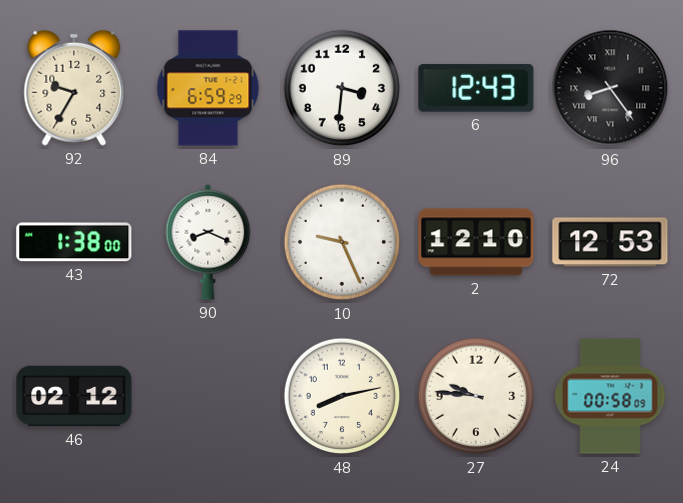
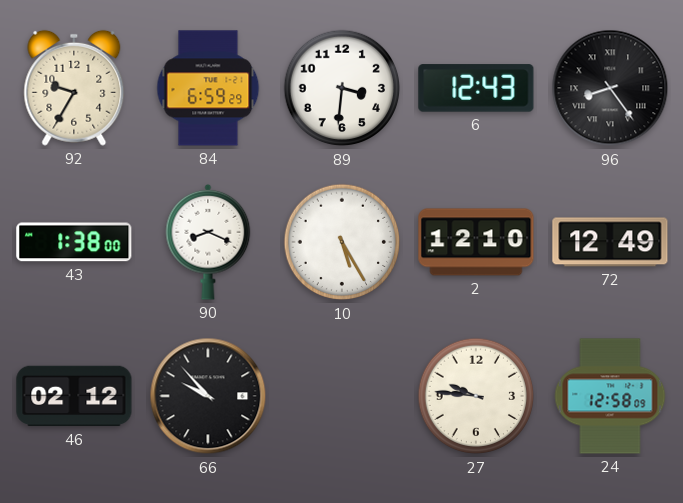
10: 9:26 -> 5:25 (342, 242)
72: 12:53 -> 12:49 (610, 242)
66: none -> 9:53 (208, 396)
48: 8:13 -> none (342, 396)
24: 00:58 -> 12:58 (610, 396)
